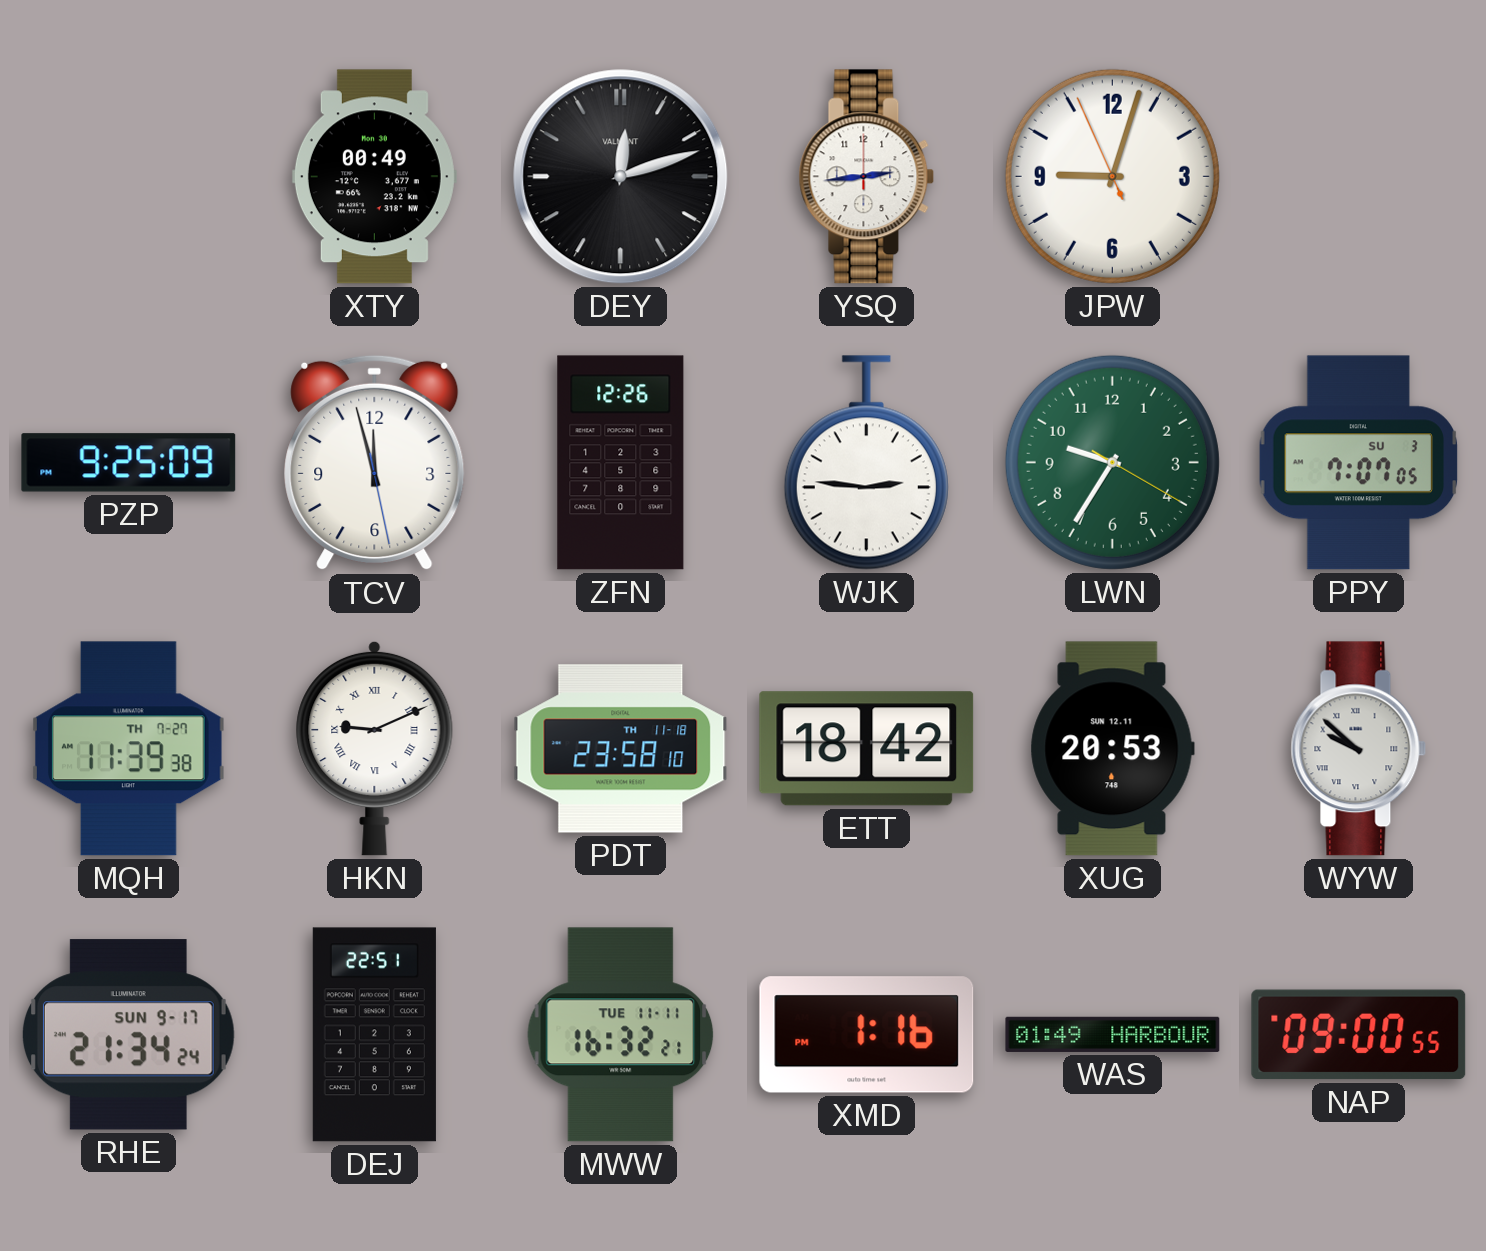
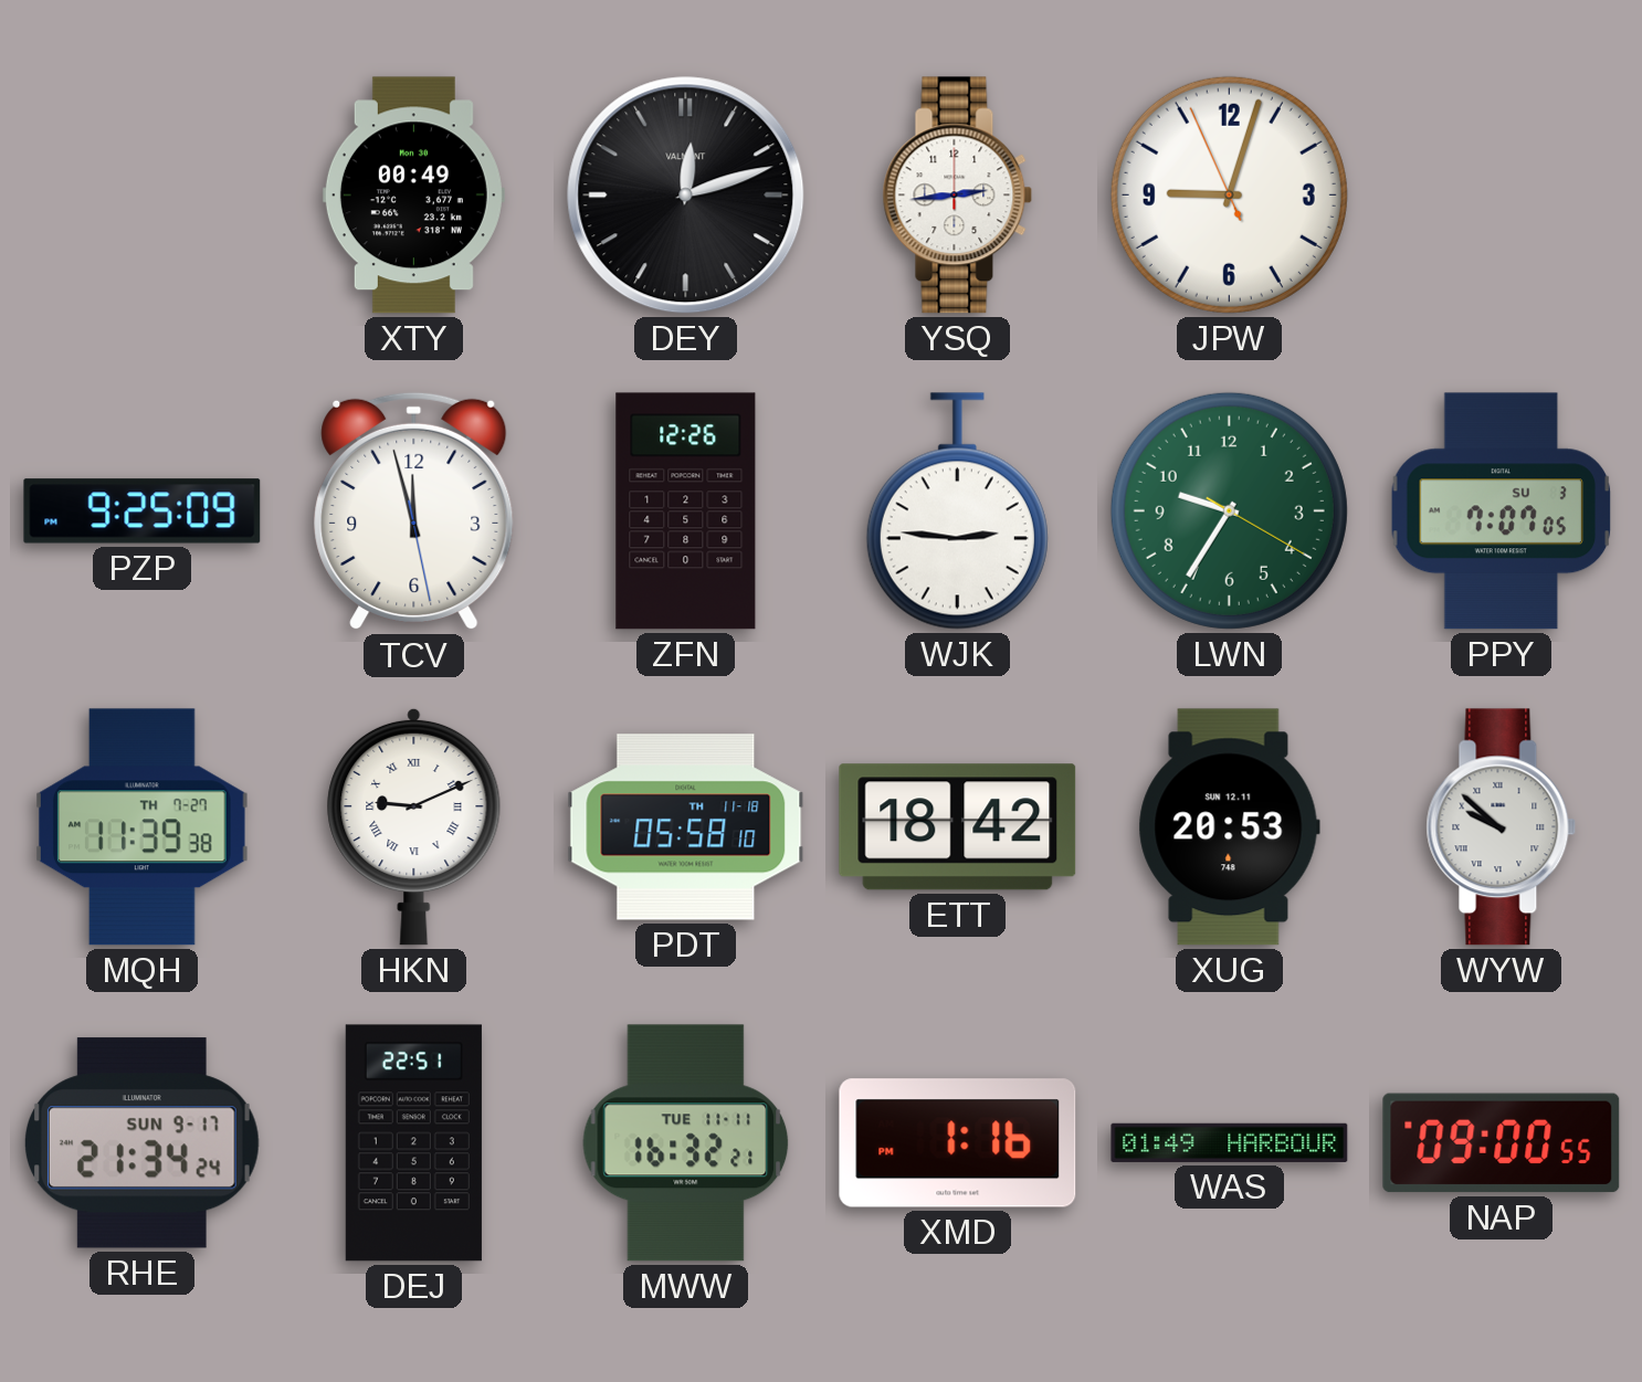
PDT: 23:58 -> 05:58 (686, 827)
